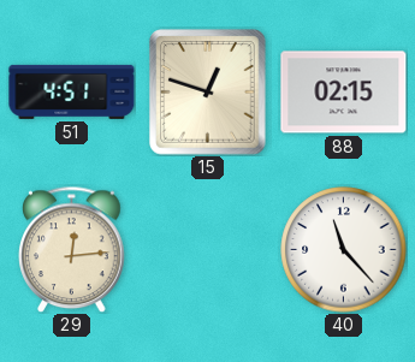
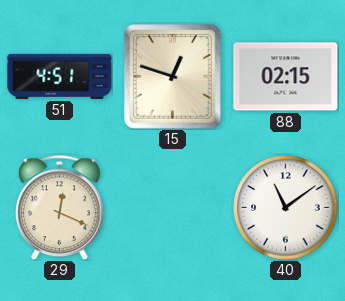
29: 12:14 -> 12:19 (60, 207)
40: 11:23 -> 11:09 (286, 208)
